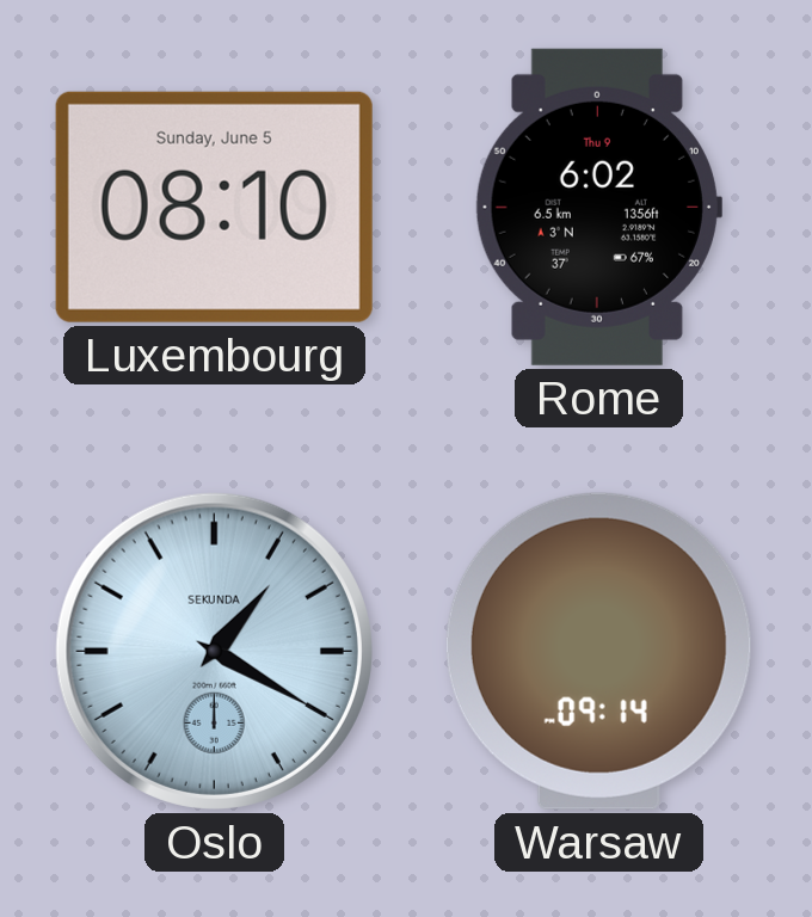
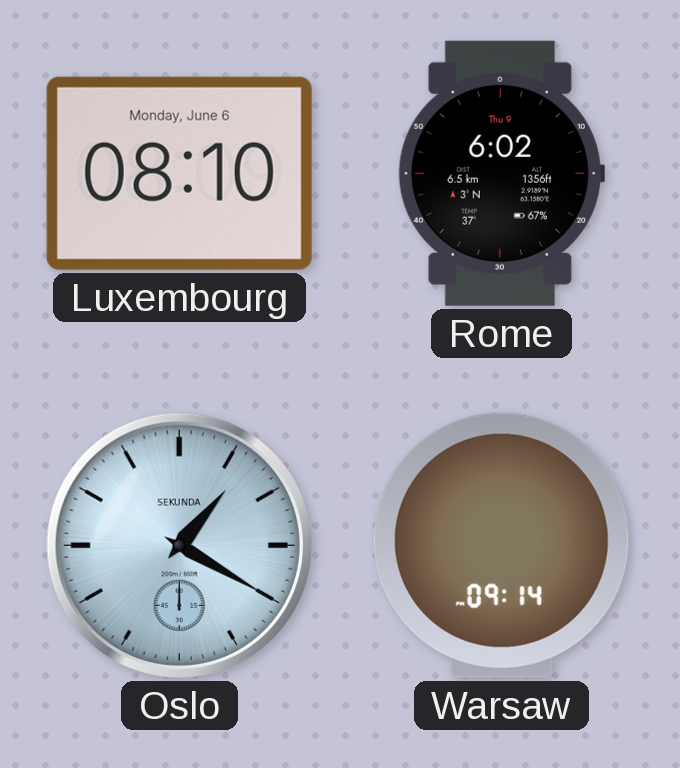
Luxembourg date: Sunday, June 5 -> Monday, June 6 (179, 173)
